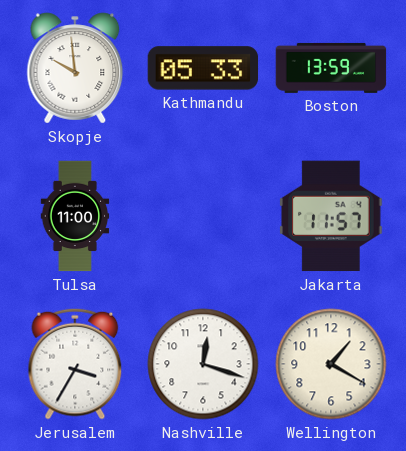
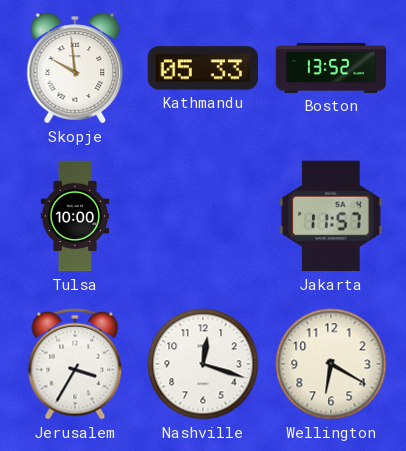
Boston: 13:59 -> 13:52 (331, 68)
Tulsa: 11:00 -> 10:00 (75, 216)
Wellington: 1:20 -> 6:20 (331, 364)
